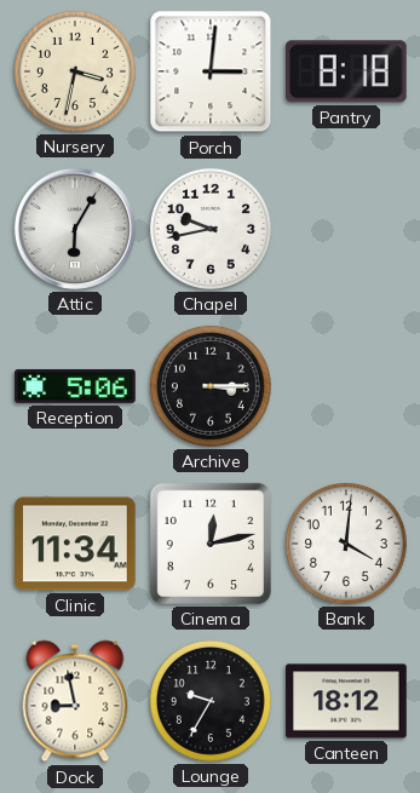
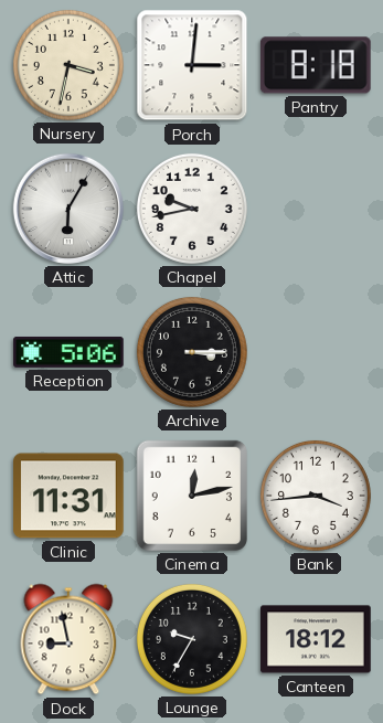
Clinic: 11:34 -> 11:31 (68, 496)
Bank: 4:01 -> 3:44 (316, 496)
